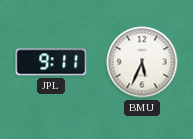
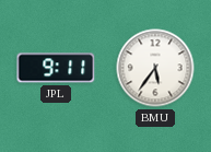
BMU: 5:34 -> 5:36 (155, 68)
